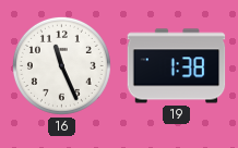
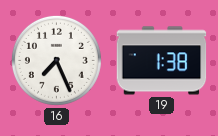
16: 11:26 -> 7:26 (56, 60)
